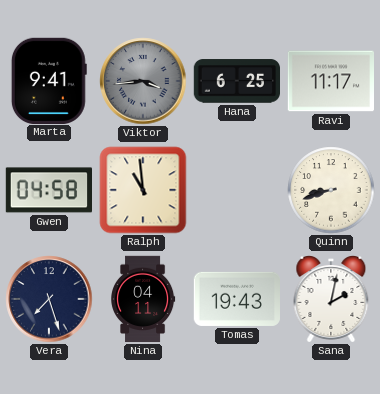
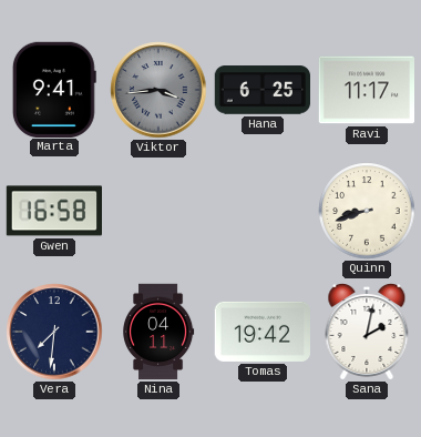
Gwen: 04:58 -> 16:58 (53, 211)
Ralph: 10:59 -> none (143, 190)
Vera: 7:27 -> 7:31 (54, 332)
Tomas: 19:43 -> 19:42 (261, 332)
